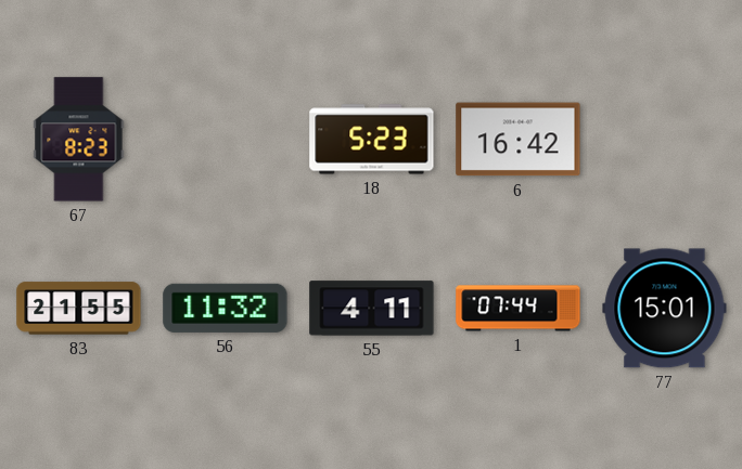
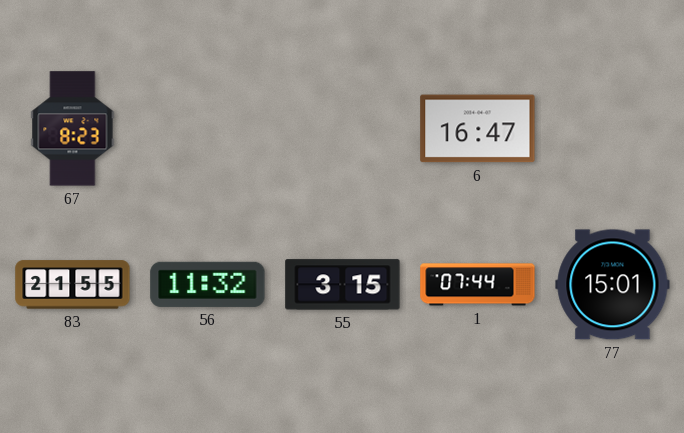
18: 5:23 -> none (372, 140)
6: 16:42 -> 16:47 (478, 129)
55: 4:11 -> 3:15 (343, 285)
